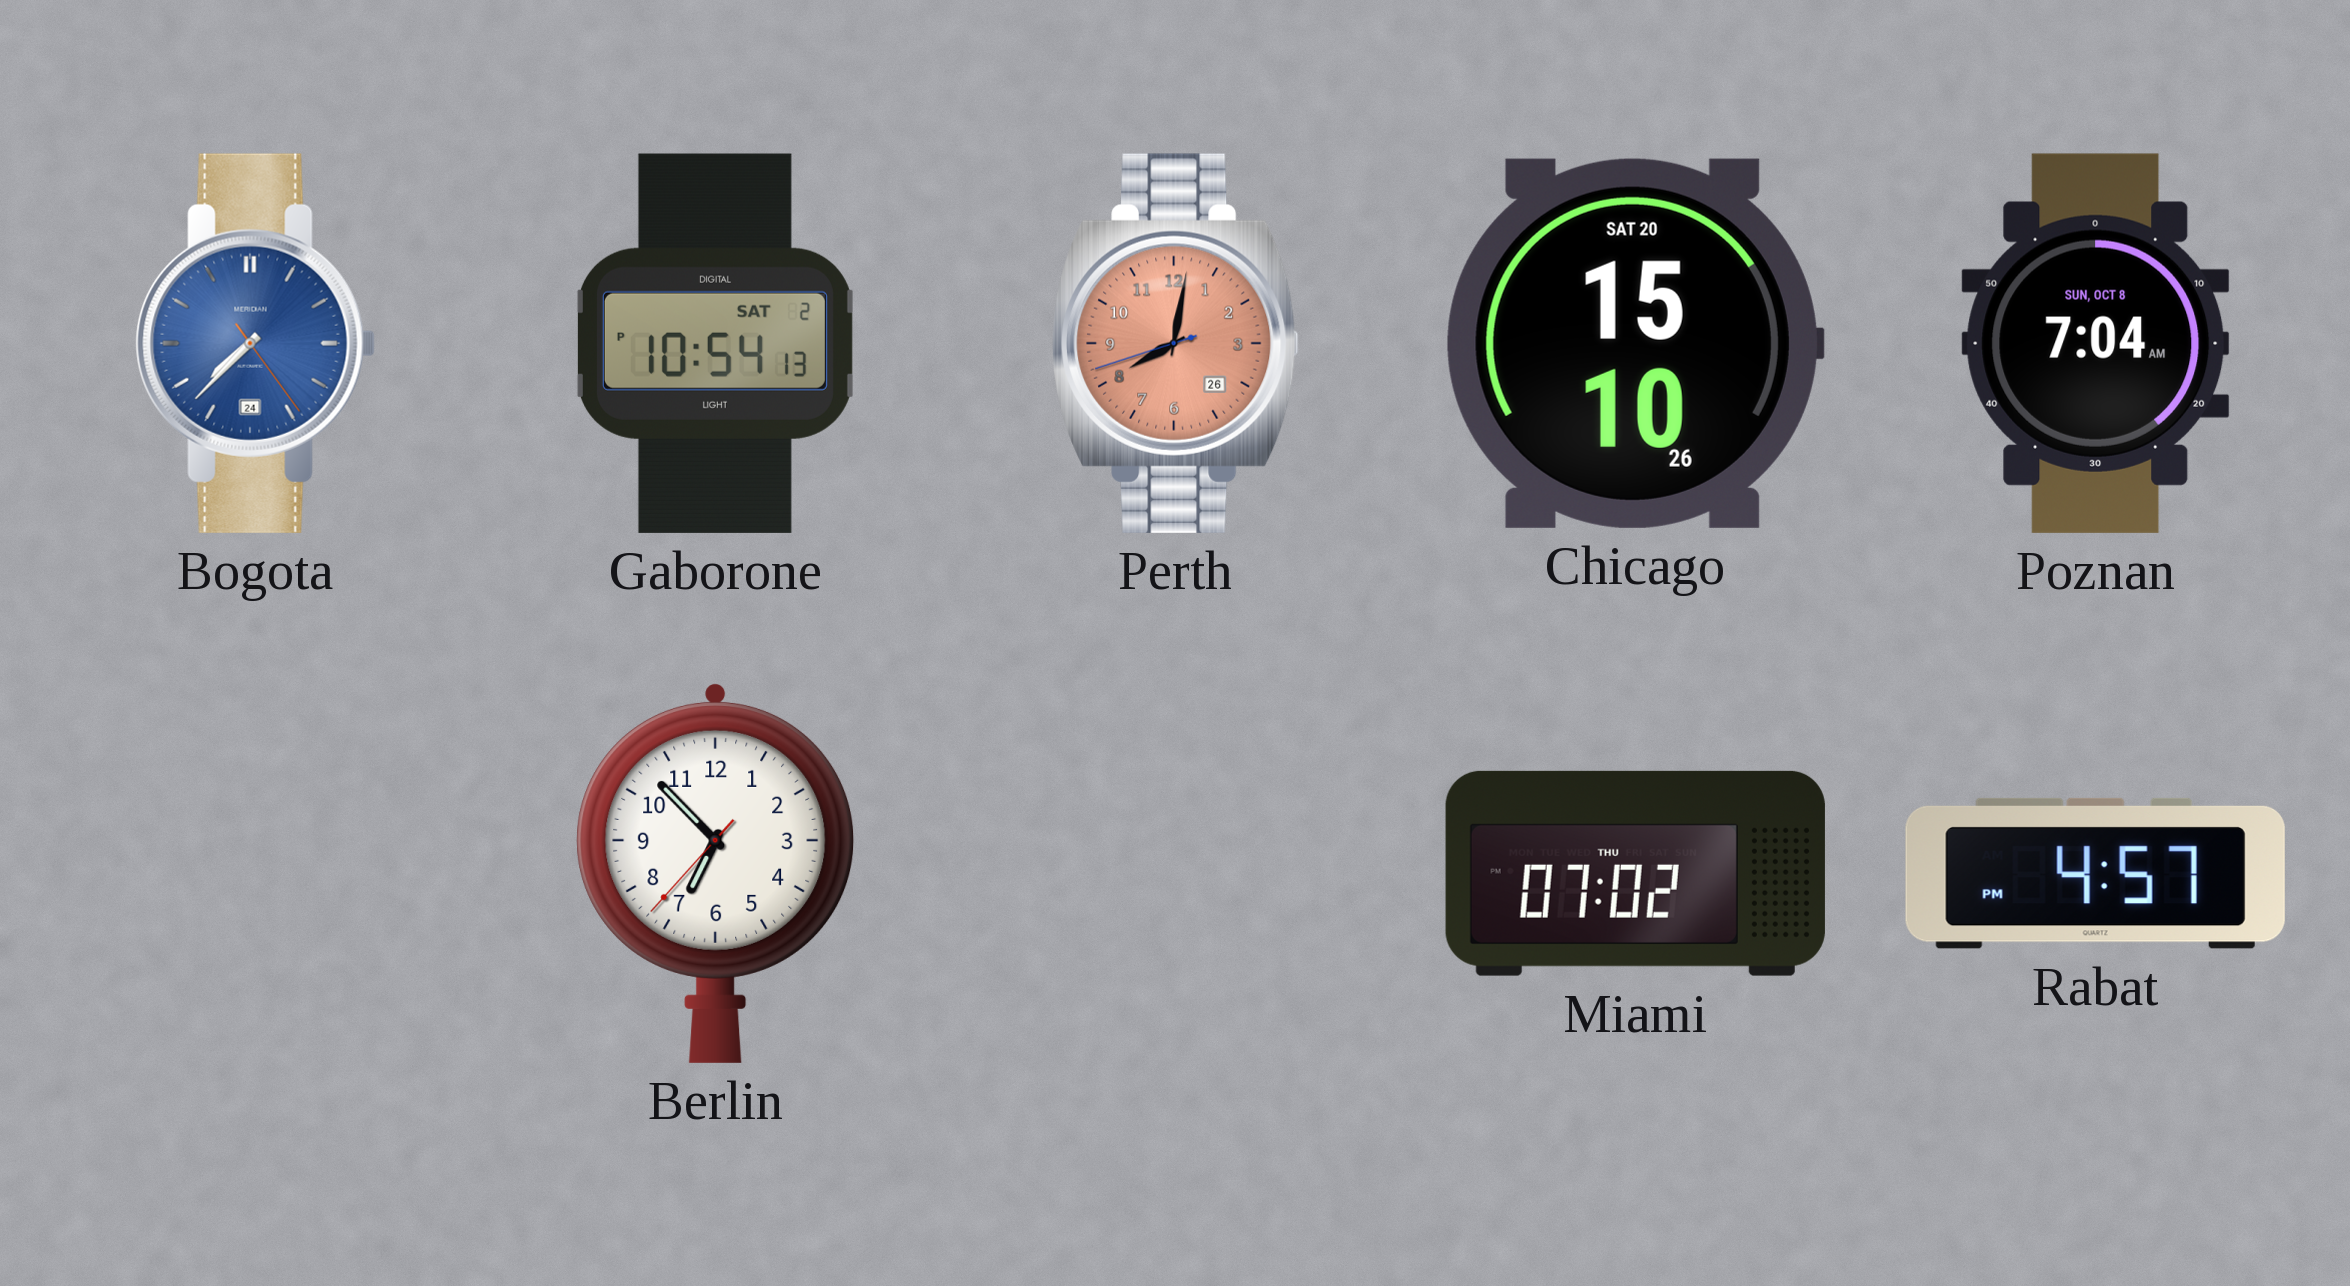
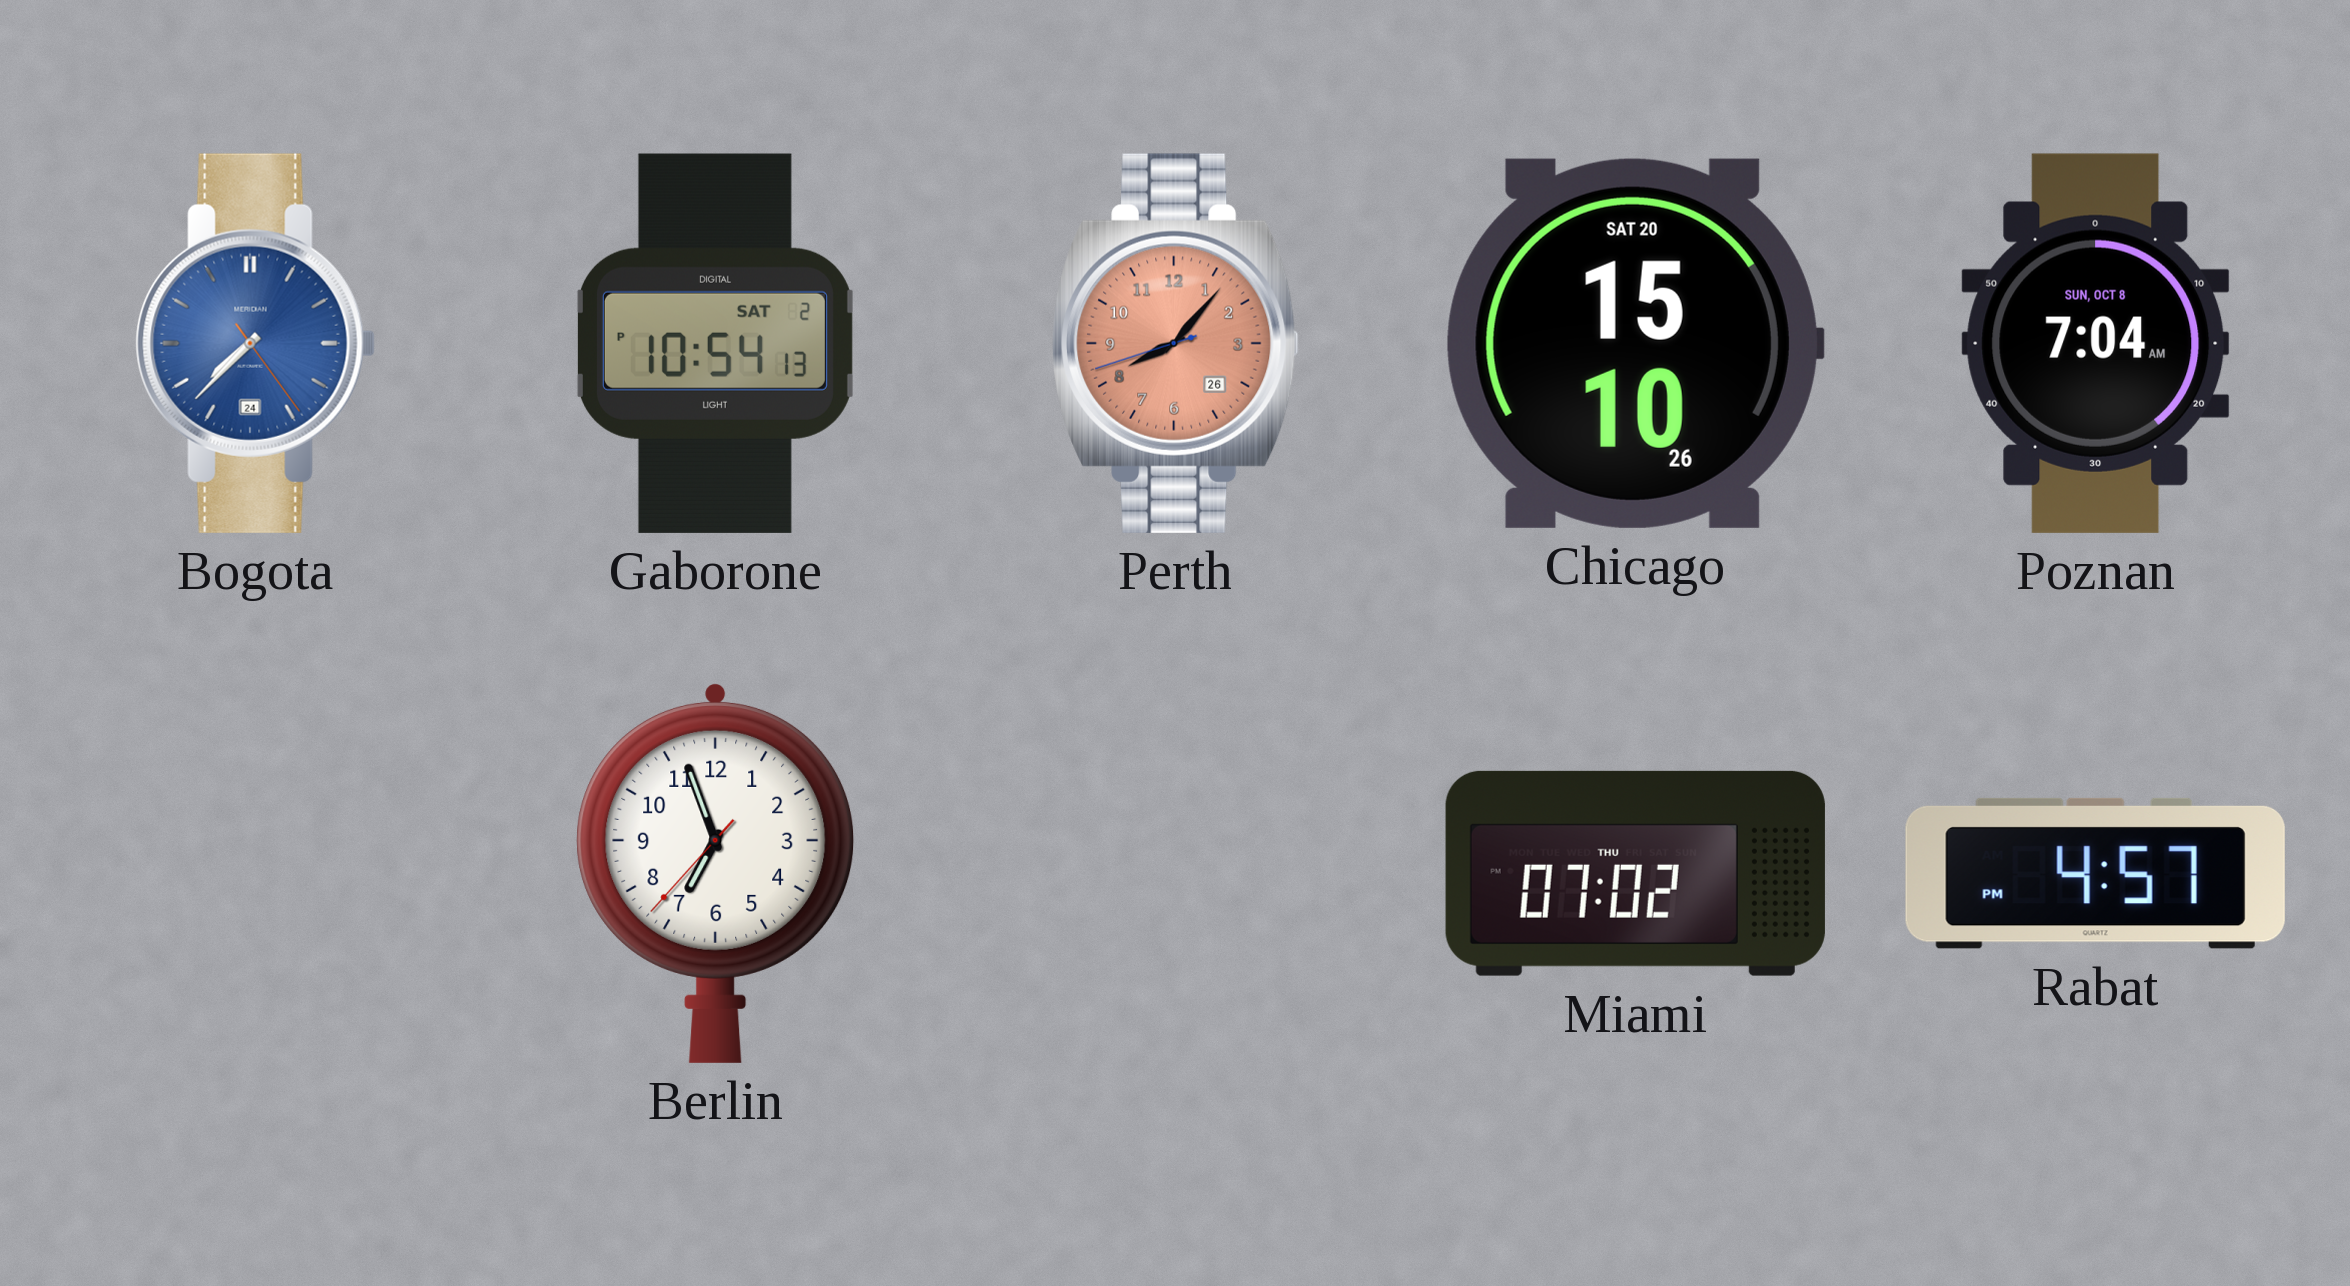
Perth: 8:01 -> 8:06 (1176, 343)
Berlin: 6:52 -> 6:56 (716, 873)
